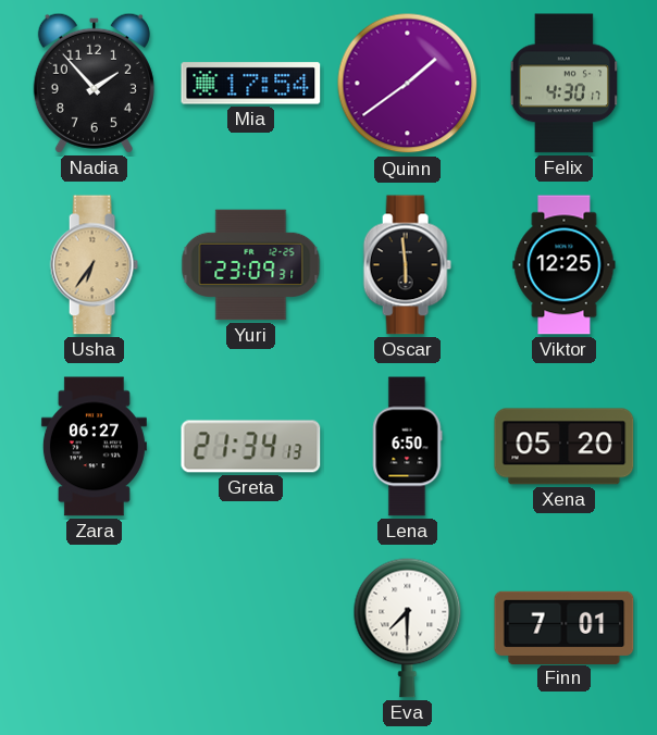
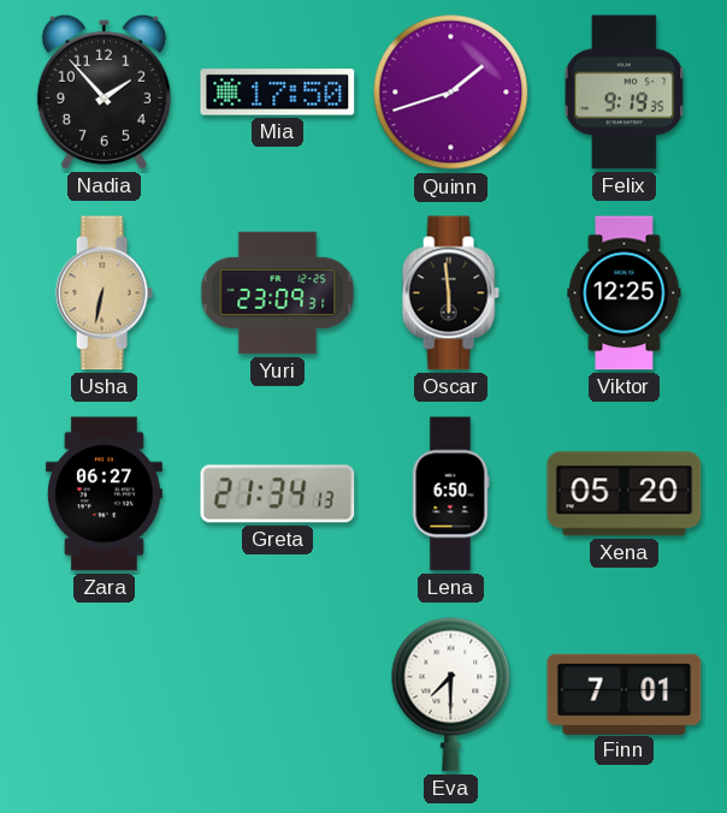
Mia: 17:54 -> 17:50 (278, 93)
Quinn: 1:39 -> 1:42 (451, 93)
Felix: 4:30 -> 9:19 (625, 93)
Usha: 6:36 -> 6:32 (104, 293)
